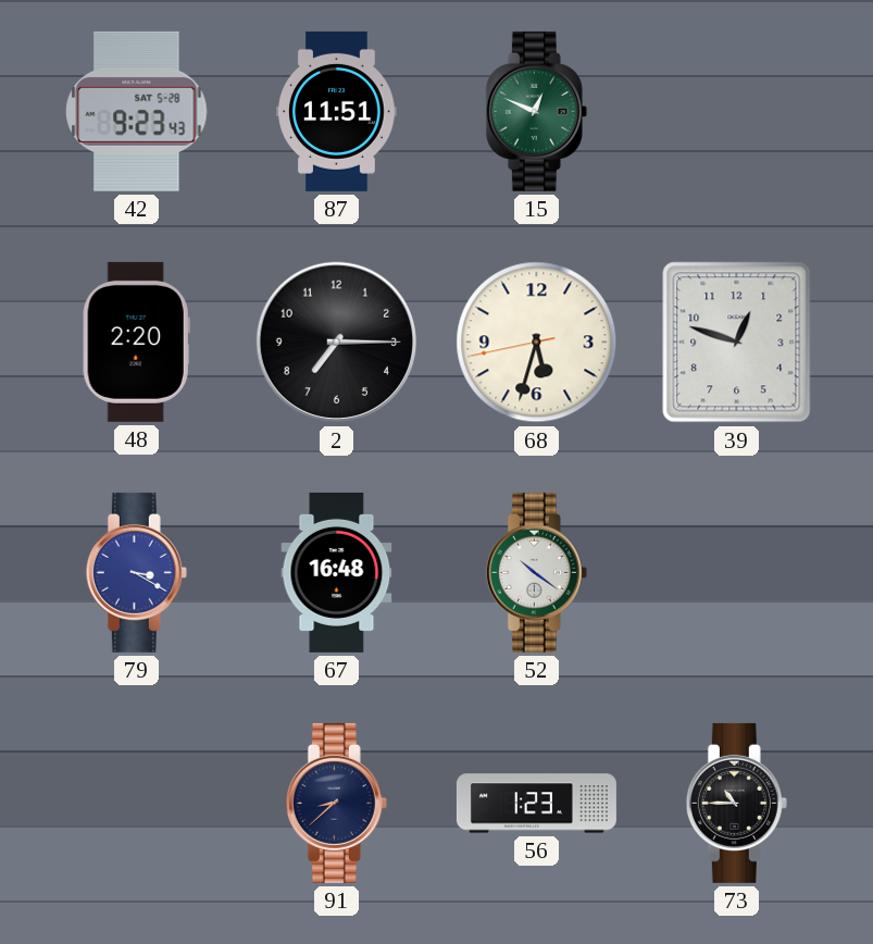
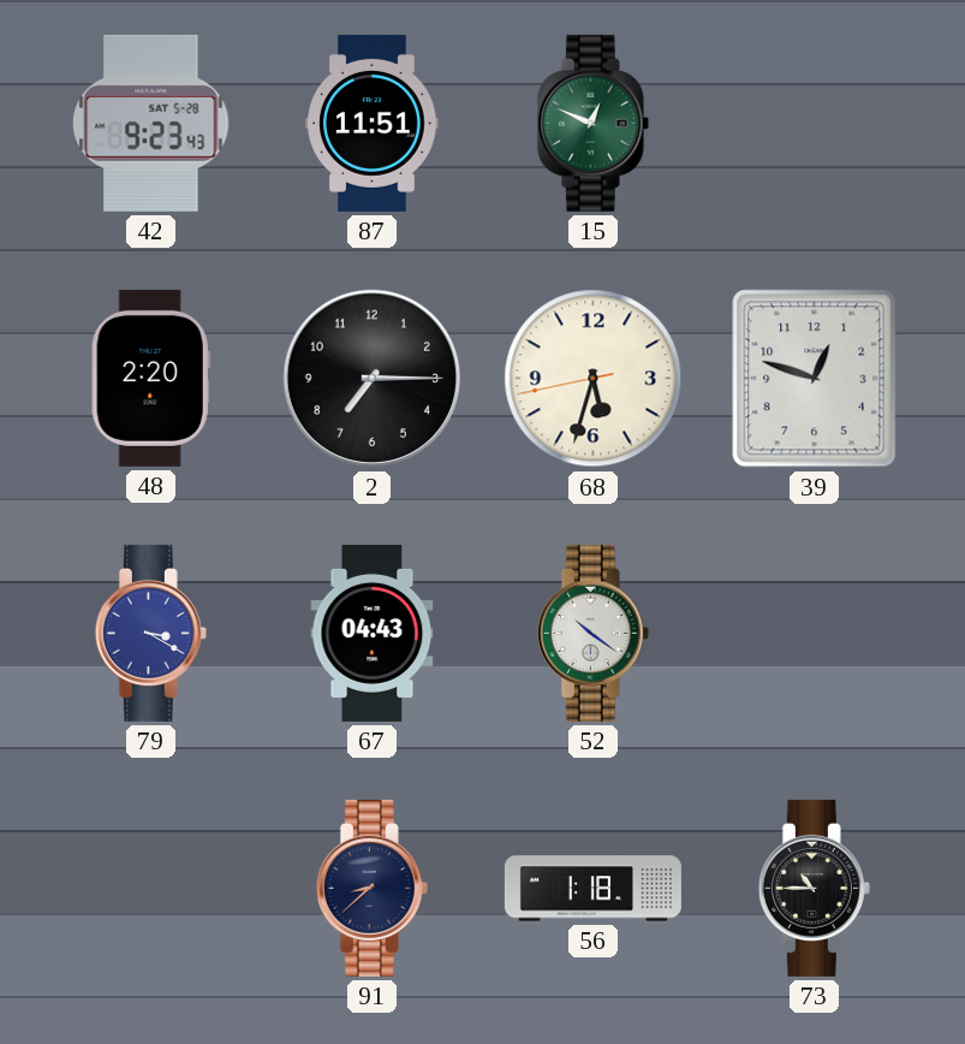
67: 16:48 -> 04:43 (373, 633)
56: 1:23 -> 1:18 (592, 889)
